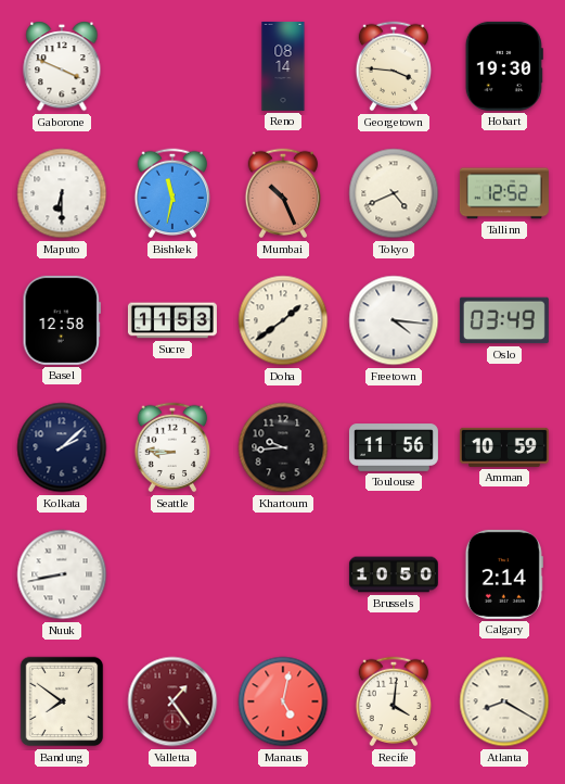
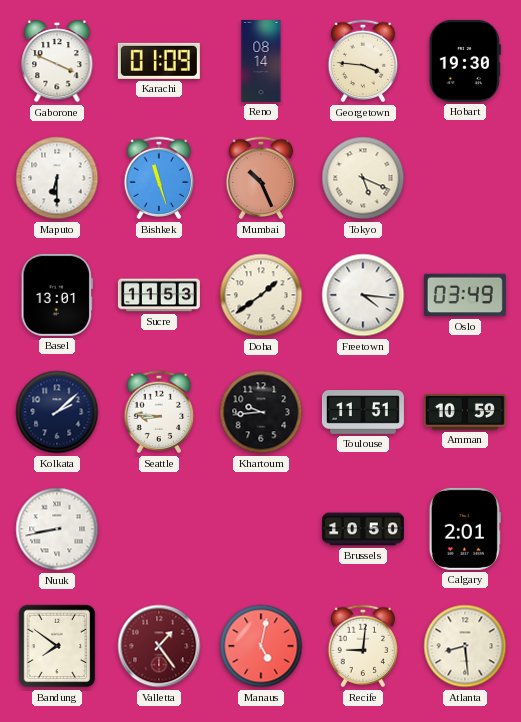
Karachi: none -> 01:09 (159, 61)
Bishkek: 11:32 -> 11:27 (159, 178)
Tokyo: 4:41 -> 5:19 (363, 178)
Tallinn: 12:52 -> none (504, 193)
Basel: 12:58 -> 13:01 (57, 295)
Toulouse: 11:56 -> 11:51 (363, 412)
Calgary: 2:14 -> 2:01 (465, 529)
Recife: 4:01 -> 9:01 (363, 646)
Atlanta: 8:20 -> 8:29 (465, 646)
